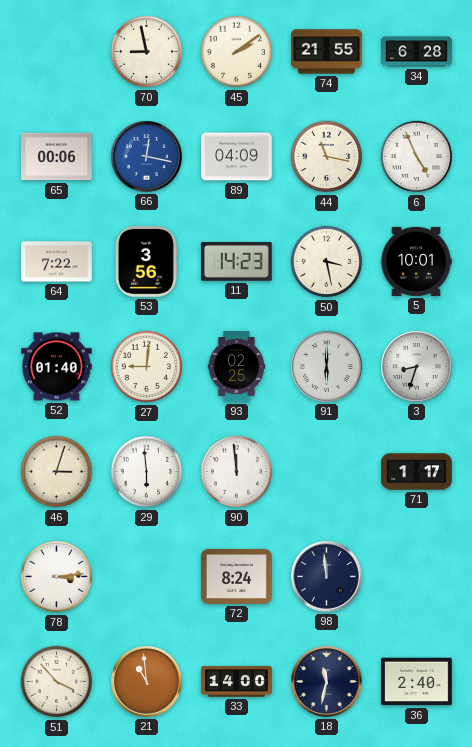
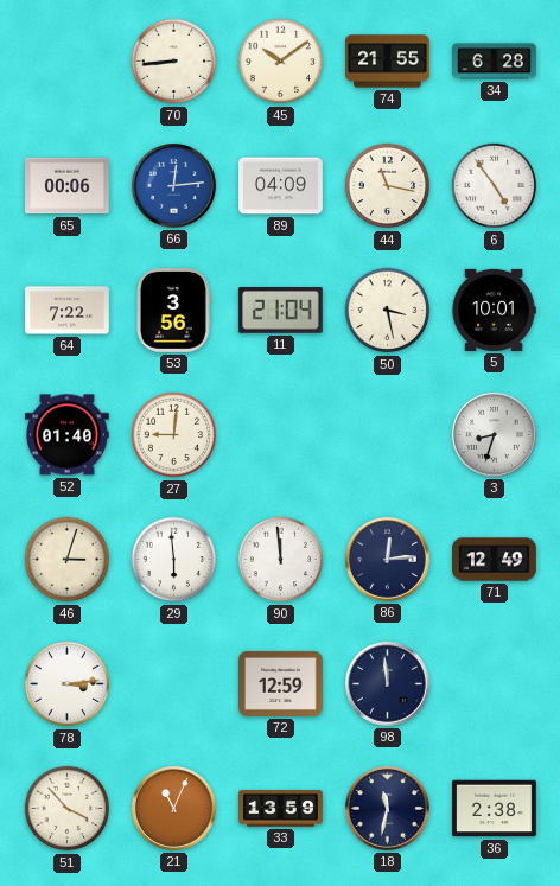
70: 8:58 -> 8:44 (174, 62)
45: 2:09 -> 10:09 (281, 62)
66: 12:17 -> 12:14 (174, 186)
6: 4:56 -> 4:54 (495, 186)
11: 14:23 -> 21:04 (280, 311)
93: 02:25 -> none (237, 367)
91: 6:00 -> none (327, 367)
86: none -> 12:14 (388, 560)
71: 1:17 -> 12:49 (495, 560)
72: 8:24 -> 12:59 (281, 683)
21: 10:59 -> 11:04 (174, 809)
33: 14:00 -> 13:59 (281, 809)
36: 2:40 -> 2:38 (495, 809)
